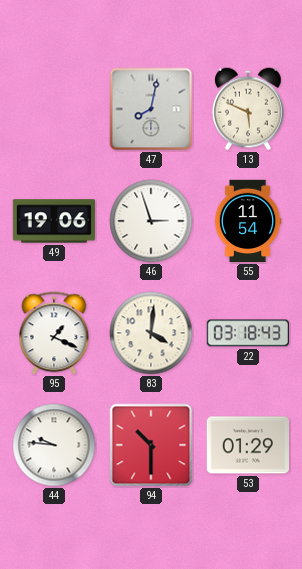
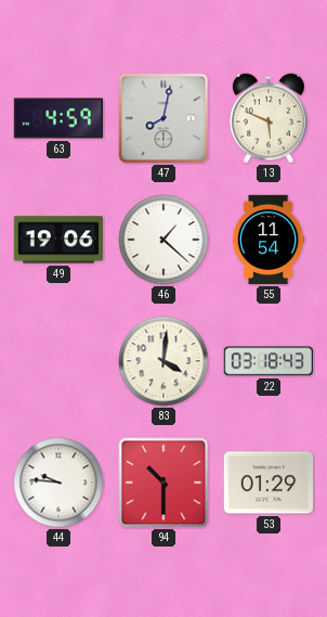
63: none -> 4:59 (58, 118)
46: 2:57 -> 1:22 (163, 240)
95: 1:19 -> none (54, 333)
